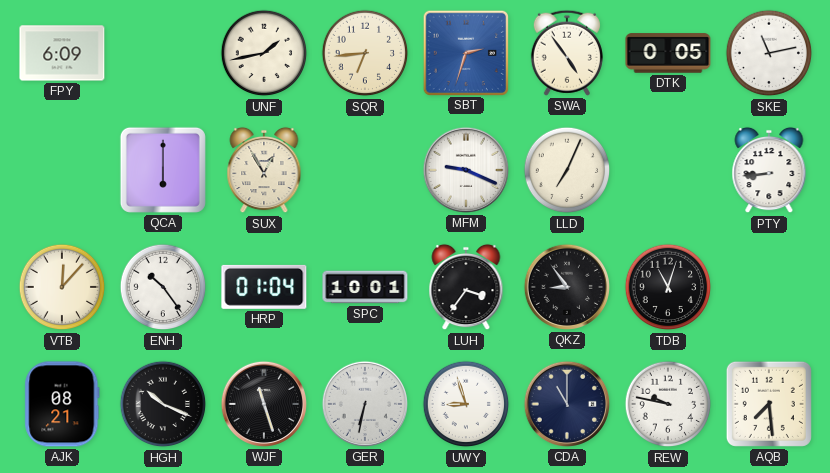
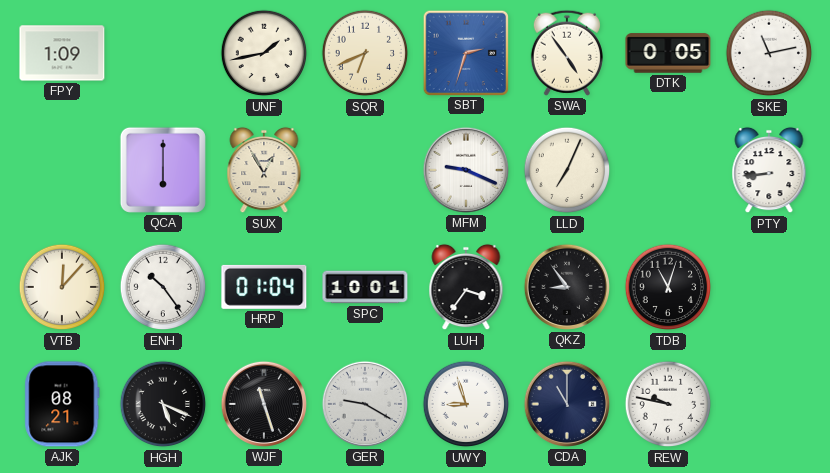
FPY: 6:09 -> 1:09 (62, 53)
SQR: 6:44 -> 6:41 (365, 53)
HGH: 10:19 -> 5:19 (163, 404)
GER: 6:32 -> 9:20 (365, 404)
AQB: 7:29 -> none (769, 404)
